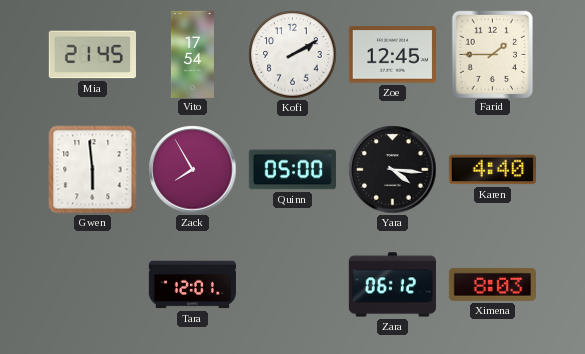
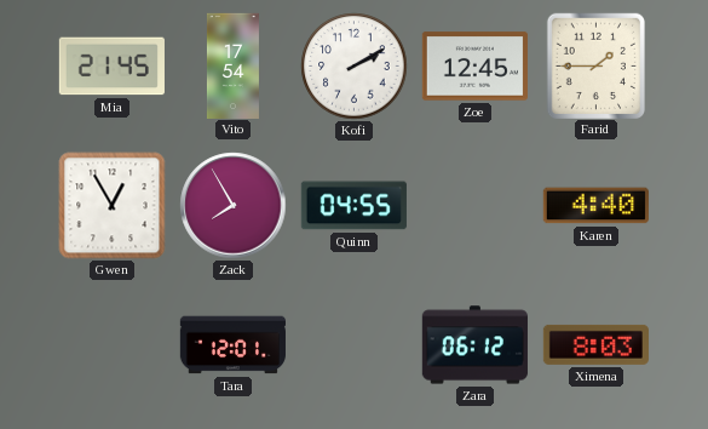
Gwen: 5:59 -> 12:55 (113, 206)
Quinn: 05:00 -> 04:55 (353, 206)
Yara: 4:16 -> none (393, 170)
